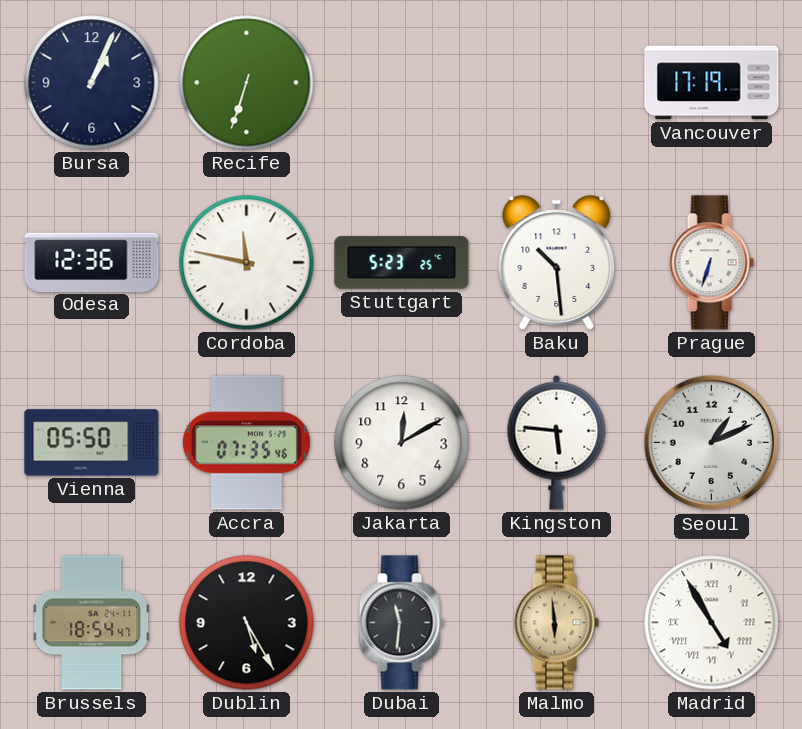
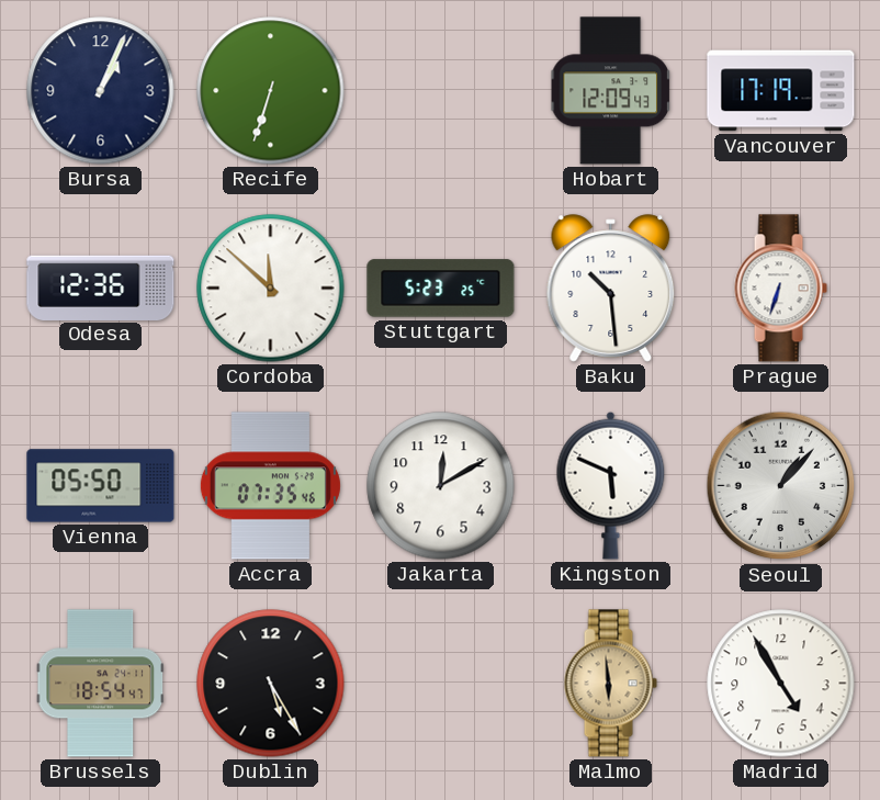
Hobart: none -> 12:09 (610, 91)
Cordoba: 11:47 -> 11:52 (271, 289)
Kingston: 5:46 -> 5:49 (611, 485)
Seoul: 1:11 -> 1:07 (781, 486)
Dubai: 11:31 -> none (401, 623)
Madrid numerals: Roman -> Arabic (781, 684)
